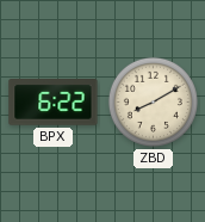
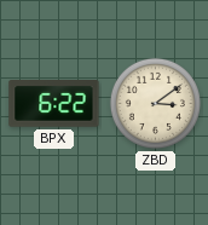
ZBD: 8:10 -> 3:09 (155, 103)
